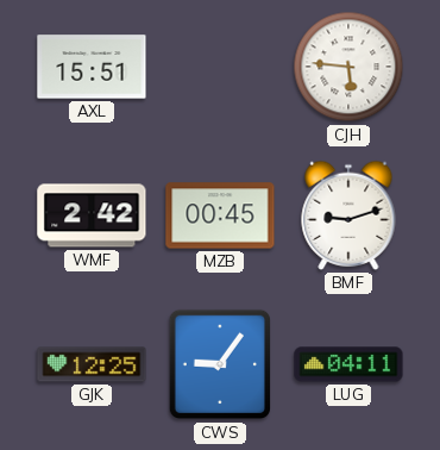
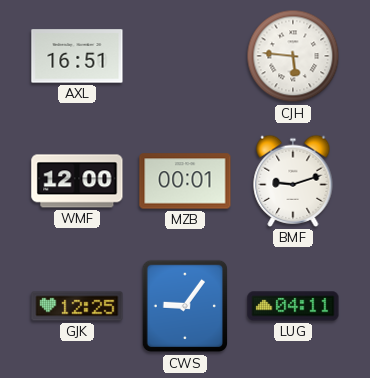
AXL: 15:51 -> 16:51 (77, 56)
WMF: 2:42 -> 12:00 (77, 181)
MZB: 00:45 -> 00:01 (185, 181)
